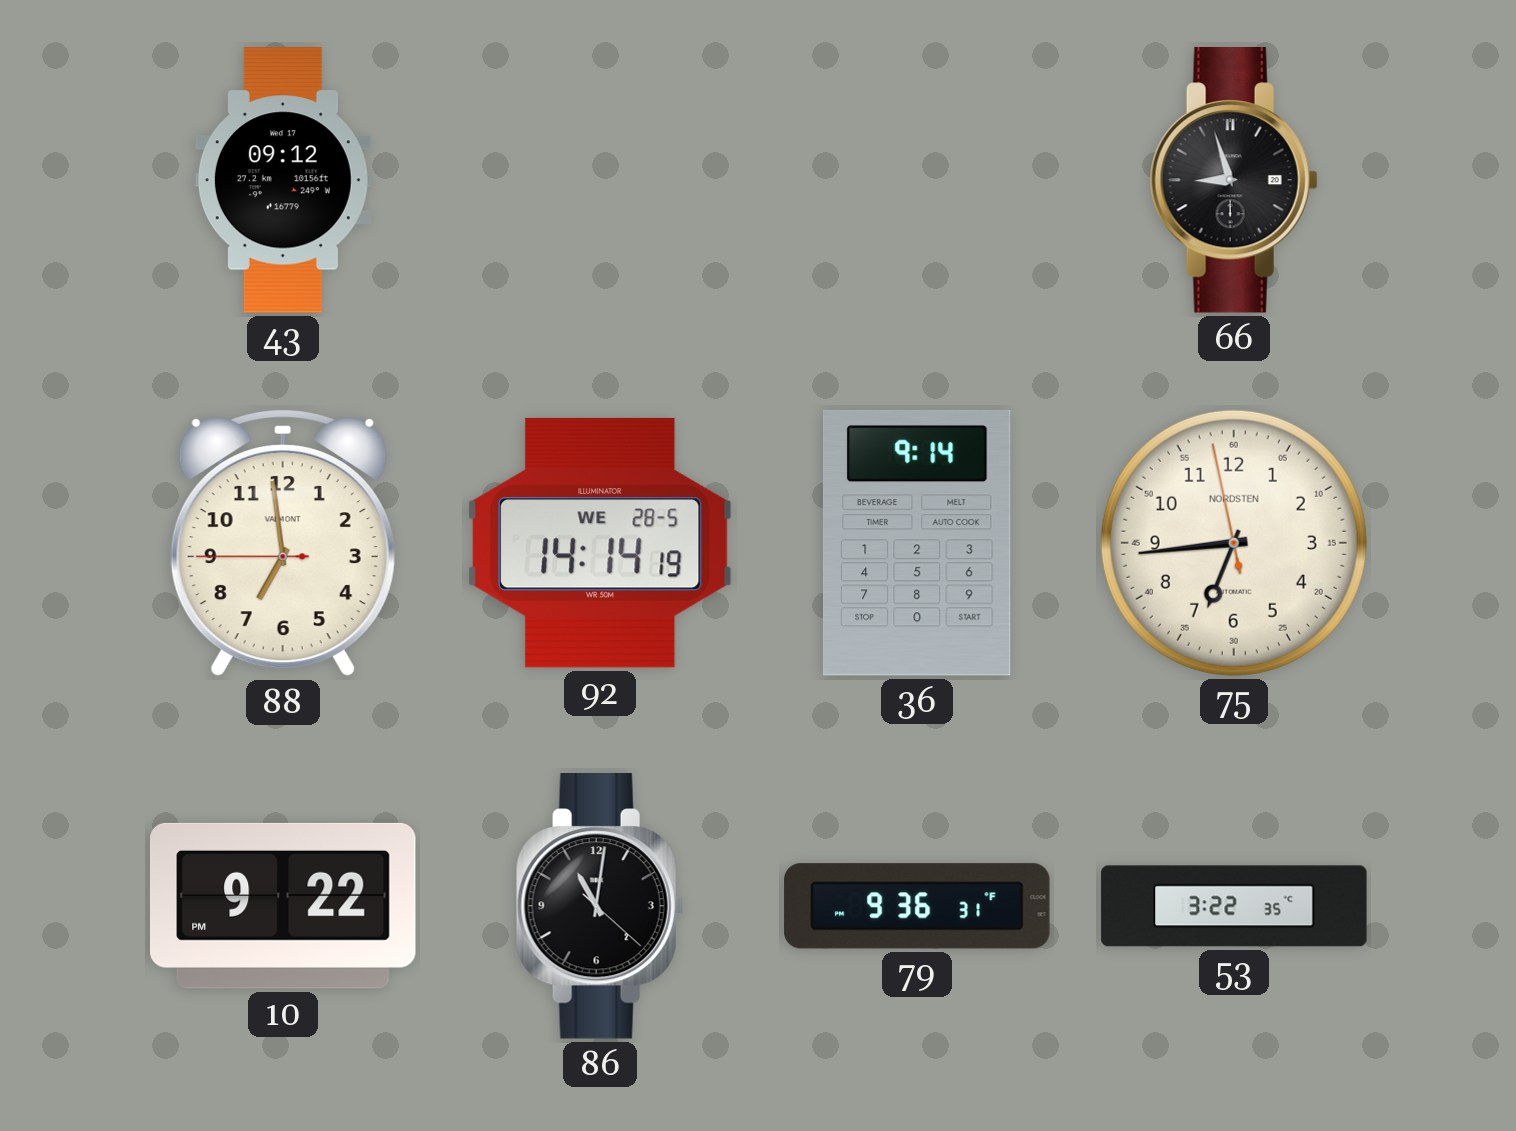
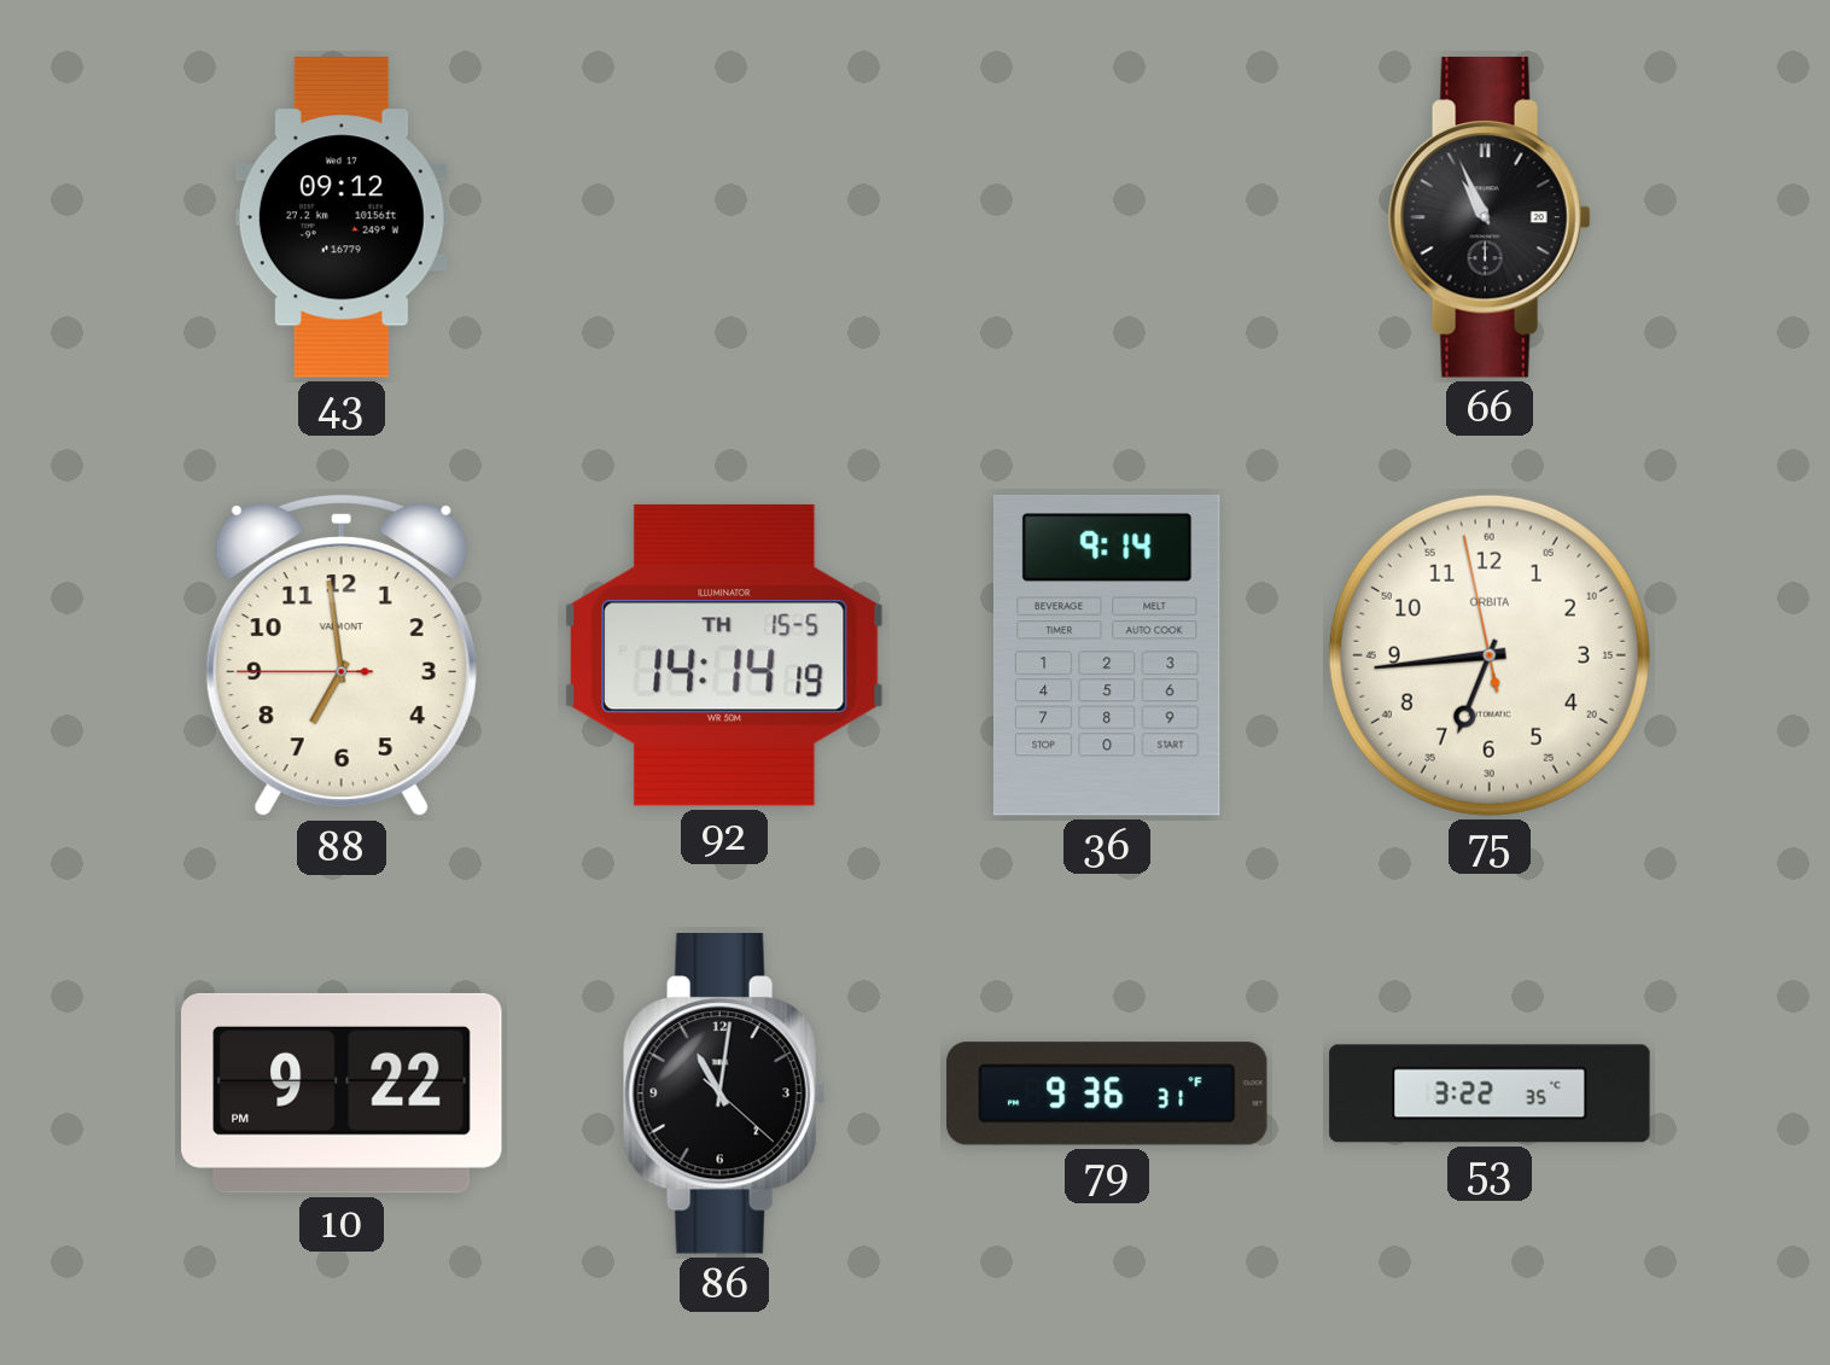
66: 8:57 -> 10:56 (1490, 218)
92 date: WE 28-5 -> TH 15-5 (724, 655)
75 brand: NORDSTEN -> ORBITA (1490, 655)
